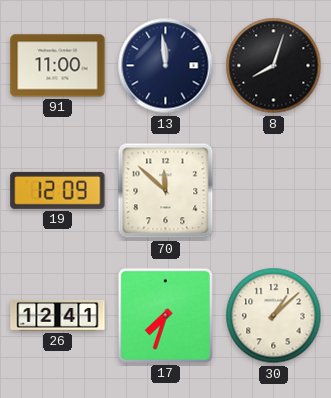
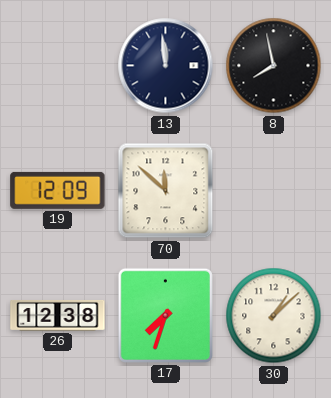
91: 11:00 -> none (58, 66)
8: 8:03 -> 7:58 (274, 66)
26: 12:41 -> 12:38 (58, 316)
